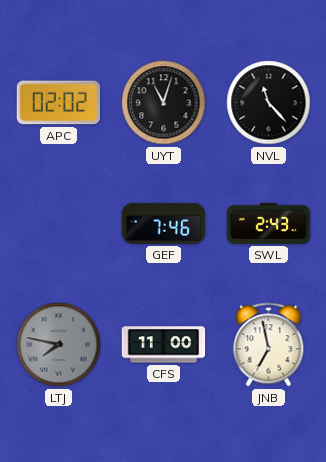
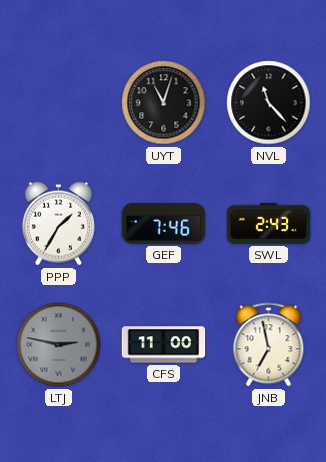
APC: 02:02 -> none (59, 103)
PPP: none -> 1:35 (58, 224)
LTJ: 7:47 -> 2:47 (59, 345)
